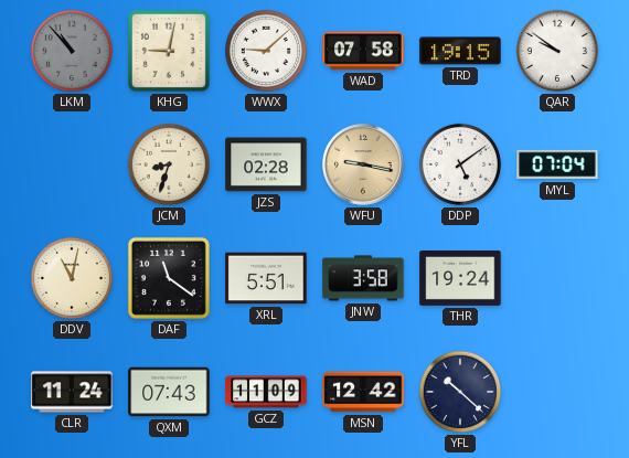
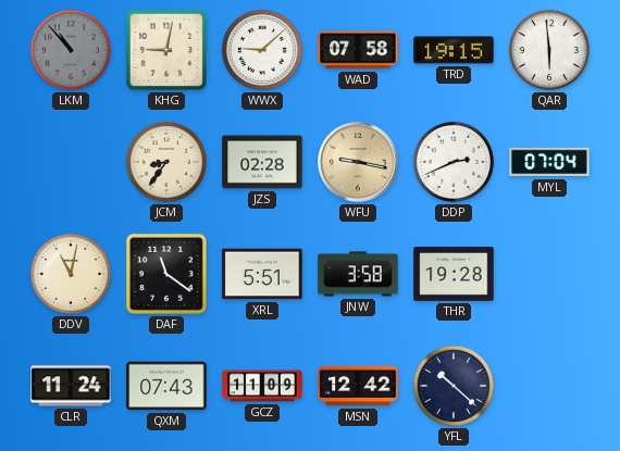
QAR: 9:51 -> 5:59 (549, 50)
JCM: 8:33 -> 8:36 (166, 162)
DDP: 5:09 -> 2:41 (454, 162)
THR: 19:24 -> 19:28 (454, 275)
